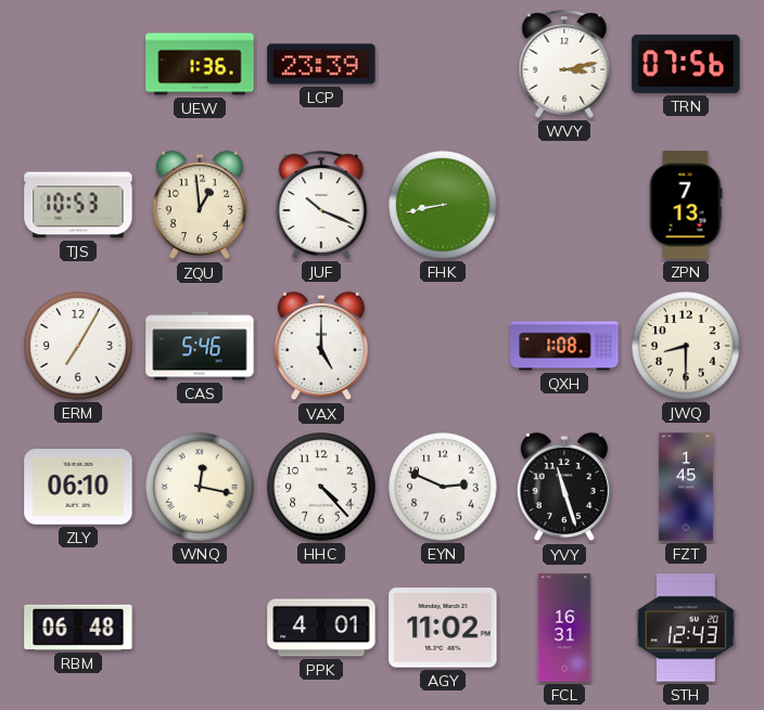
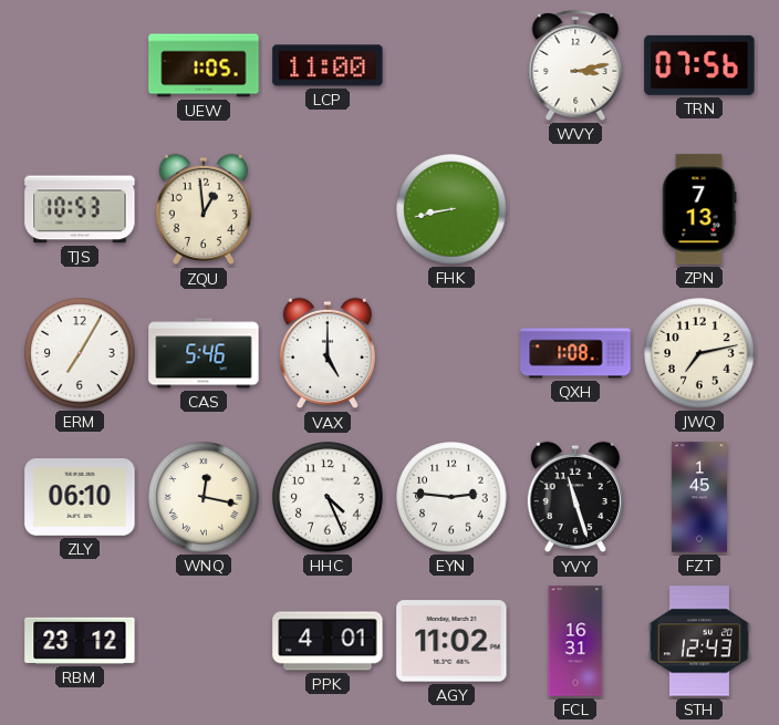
UEW: 1:36 -> 1:05 (204, 65)
LCP: 23:39 -> 11:00 (328, 65)
JUF: 10:19 -> none (321, 205)
JWQ: 8:30 -> 7:13 (699, 353)
HHC: 4:23 -> 4:26 (328, 497)
EYN: 2:49 -> 2:46 (451, 497)
RBM: 06:48 -> 23:12 (80, 641)
